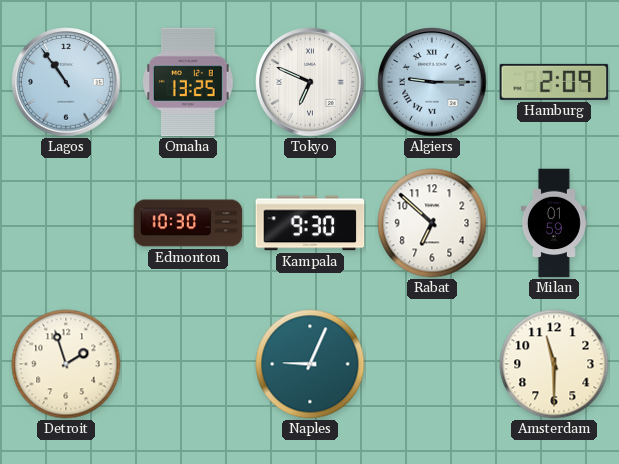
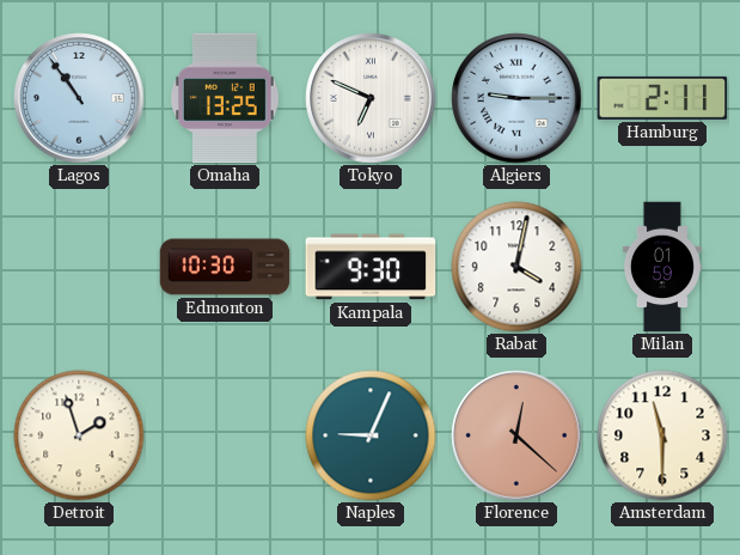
Hamburg: 2:09 -> 2:11 (662, 98)
Rabat: 6:52 -> 4:02 (516, 267)
Florence: none -> 12:22 (516, 435)
